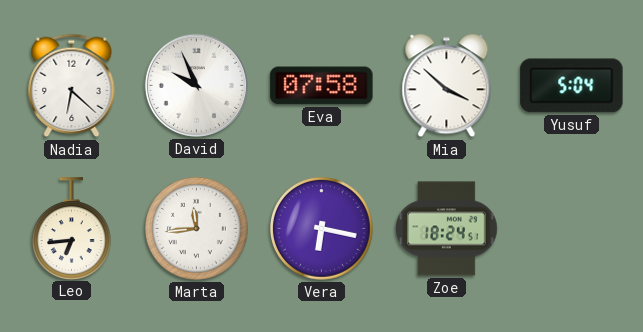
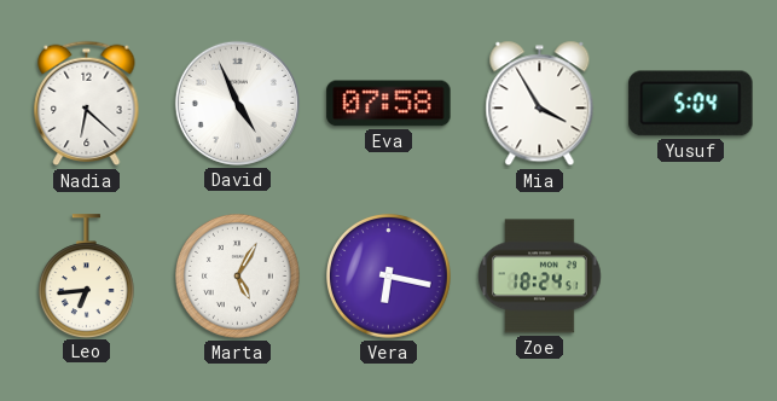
David: 9:56 -> 4:56 (237, 103)
Mia: 3:52 -> 3:55 (540, 104)
Marta: 11:44 -> 5:05 (237, 275)
